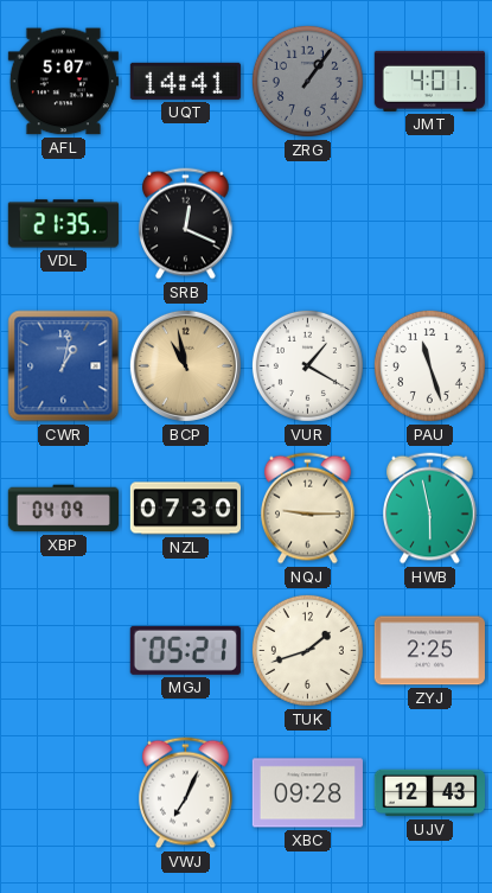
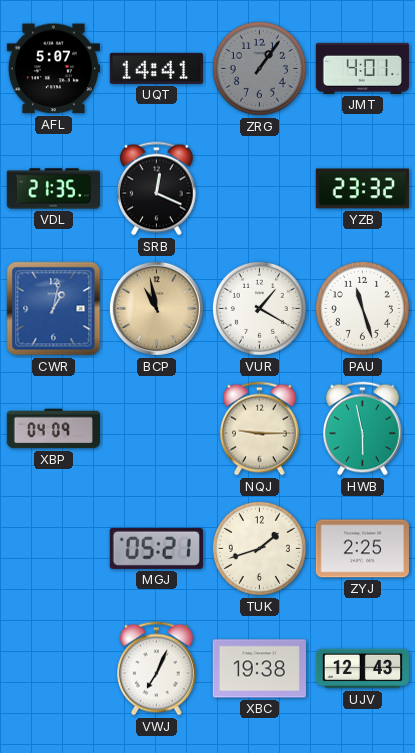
YZB: none -> 23:32 (362, 189)
NZL: 07:30 -> none (185, 509)
XBC: 09:28 -> 19:38 (259, 669)
